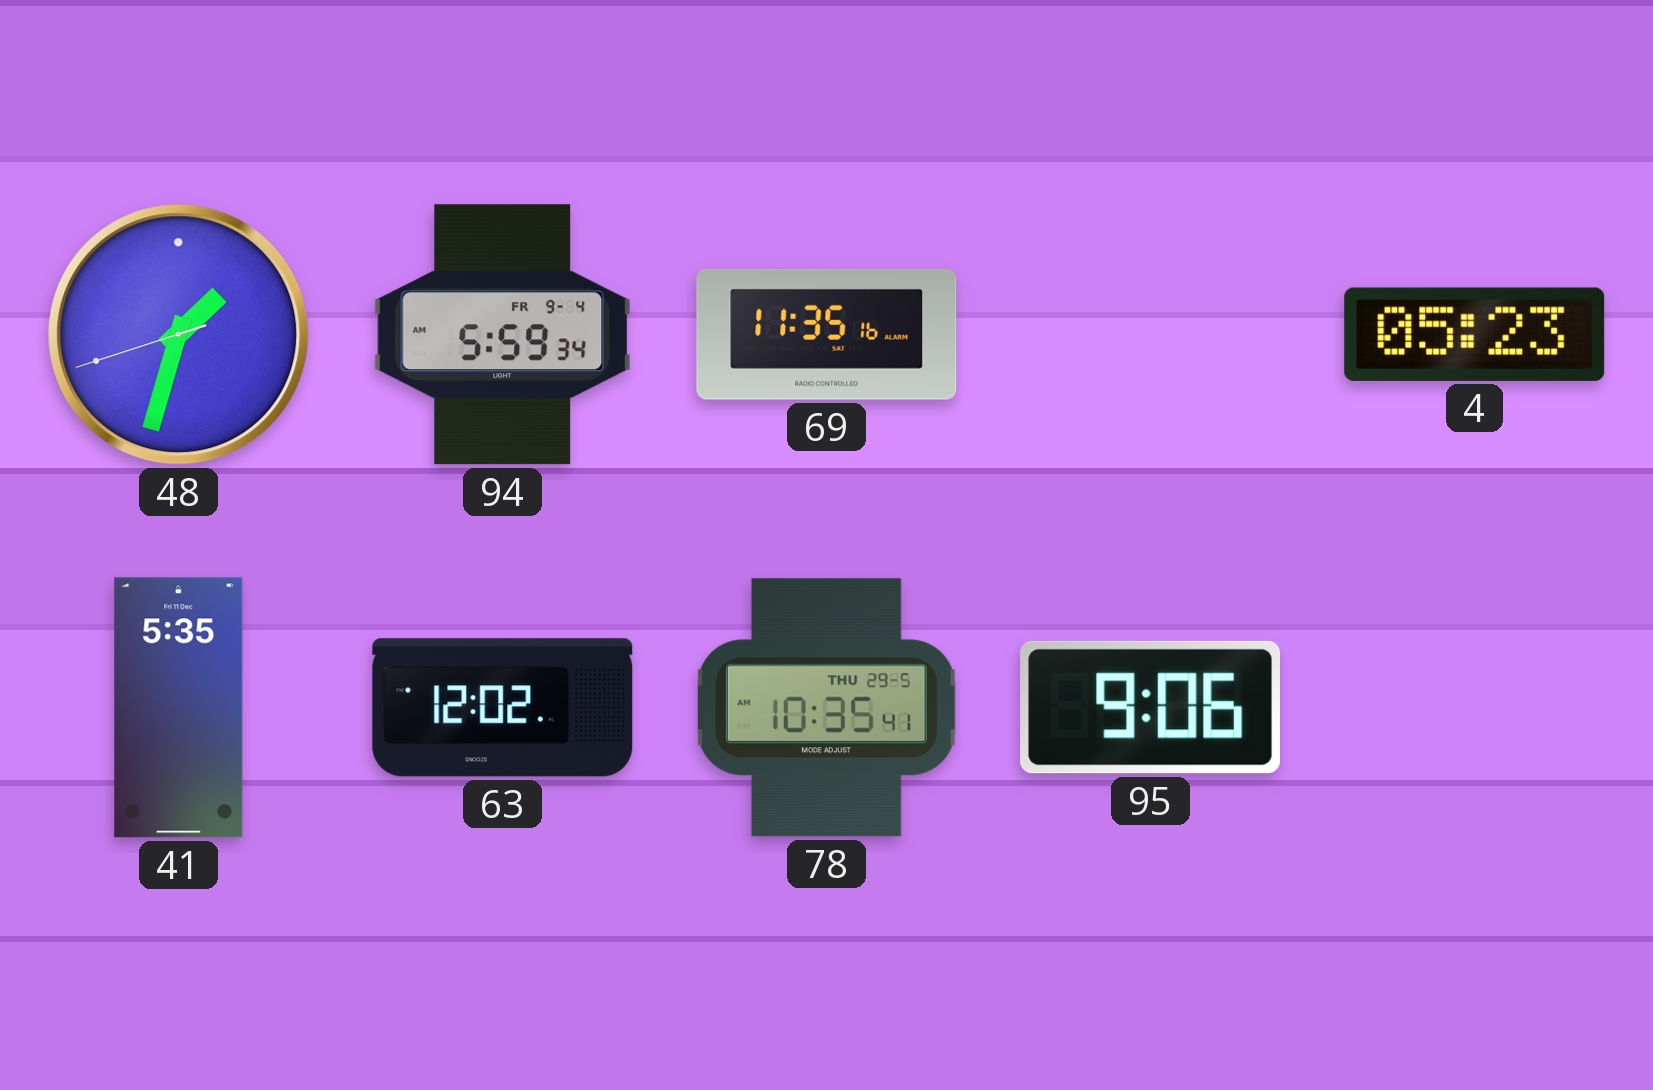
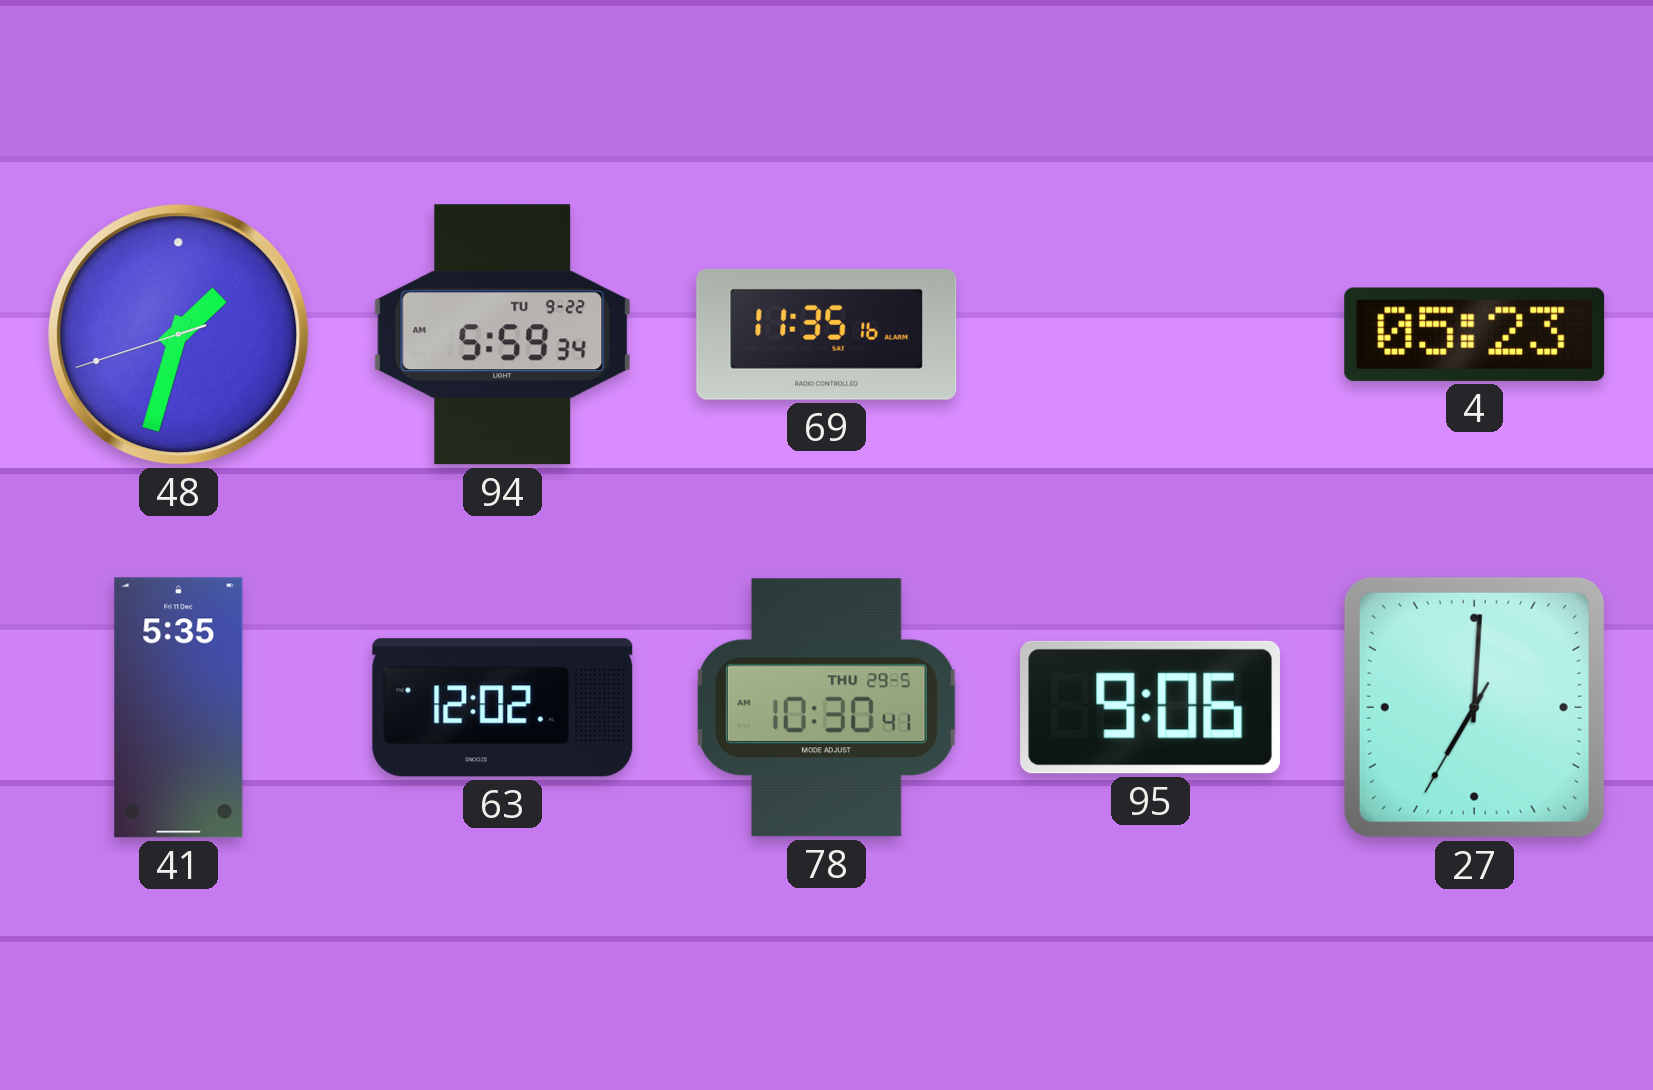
94 date: FR 9-4 -> TU 9-22 (503, 335)
78: 10:35 -> 10:30 (826, 708)
27: none -> 7:00 (1474, 707)
